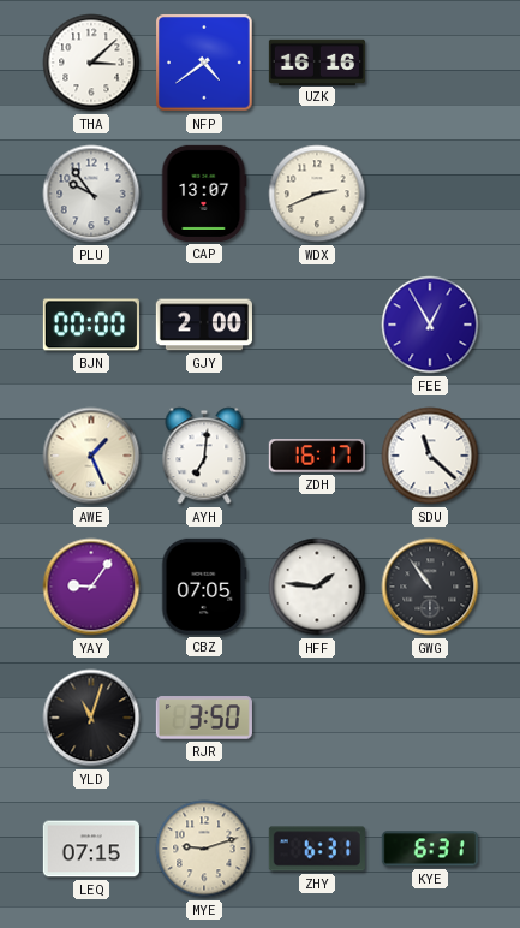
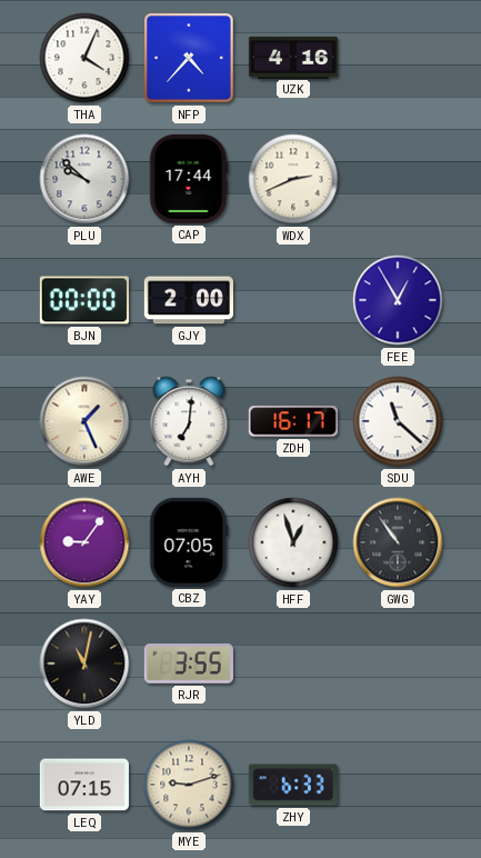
THA: 3:08 -> 4:04 (84, 58)
NFP: 4:39 -> 4:37 (189, 58)
UZK: 16:16 -> 4:16 (293, 57)
PLU: 9:54 -> 9:52 (84, 179)
CAP: 13:07 -> 17:44 (189, 179)
HFF: 1:46 -> 12:57 (293, 542)
YLD: 11:03 -> 11:02 (84, 664)
RJR: 3:50 -> 3:55 (189, 664)
ZHY: 6:31 -> 6:33 (293, 785)
KYE: 6:31 -> none (430, 849)
